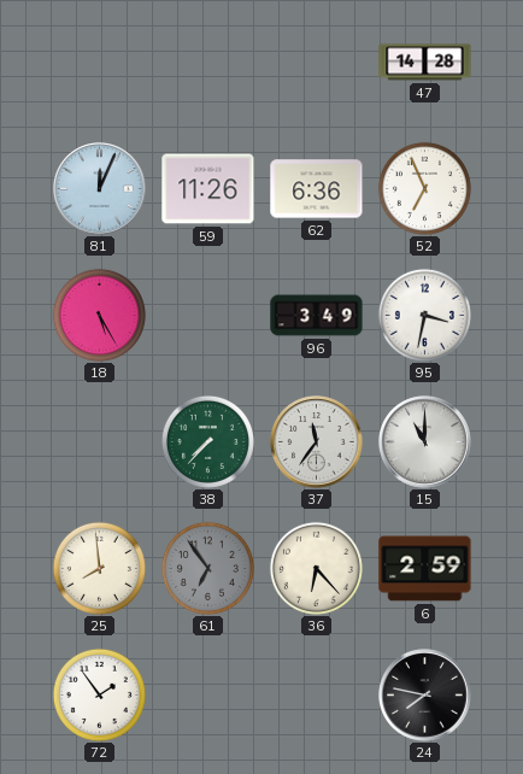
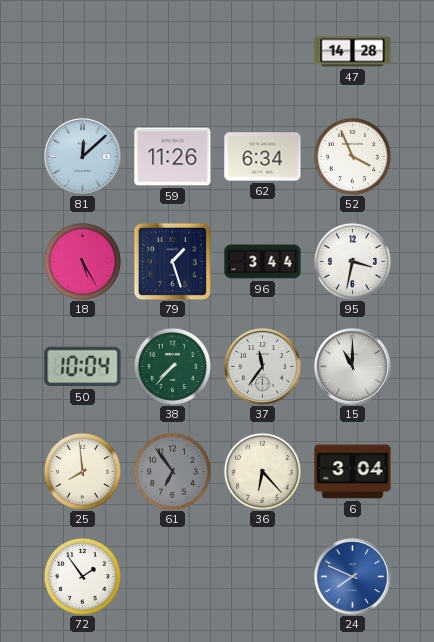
81: 12:04 -> 12:08 (83, 157)
62: 6:36 -> 6:34 (263, 157)
52: 6:56 -> 3:56 (352, 156)
79: none -> 1:27 (172, 261)
96: 3:49 -> 3:44 (263, 262)
50: none -> 10:04 (83, 367)
6: 2:59 -> 3:04 (353, 472)
24: 7:47 -> 7:49 (353, 577)
24 dial: black -> blue (353, 577)
